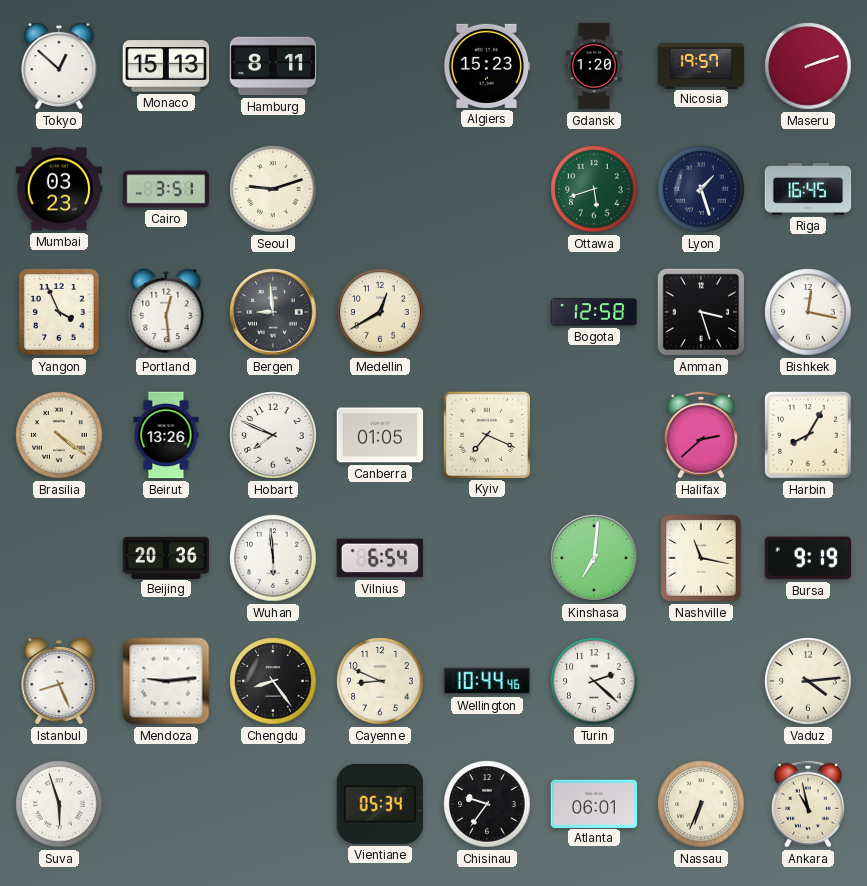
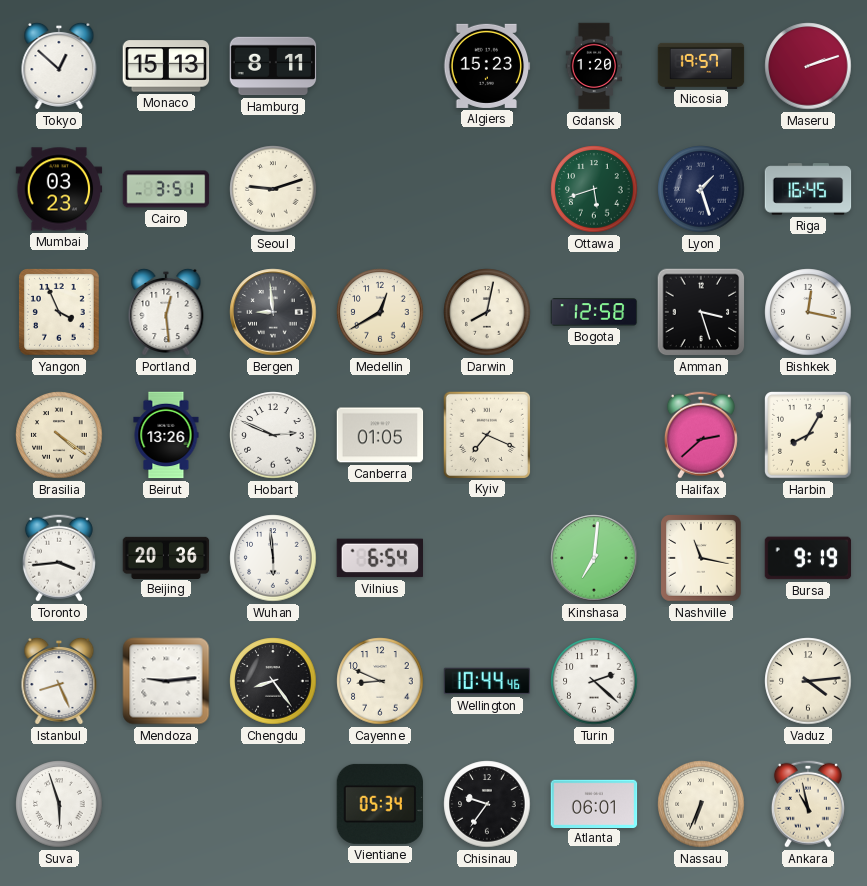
Darwin: none -> 8:02 (487, 312)
Hobart: 7:49 -> 2:49 (273, 435)
Toronto: none -> 3:44 (59, 558)
